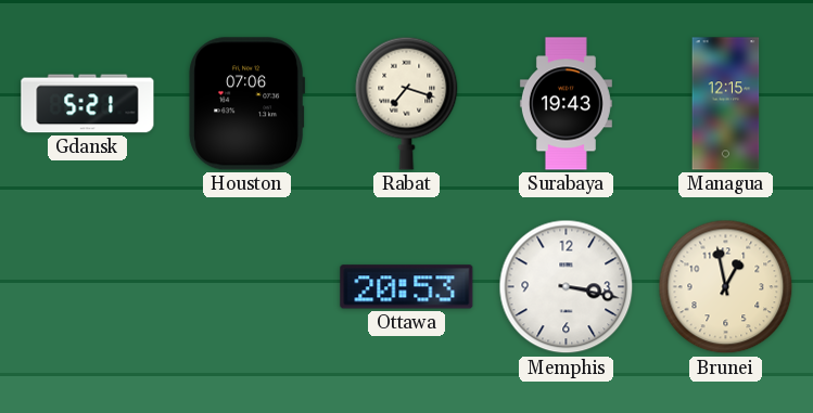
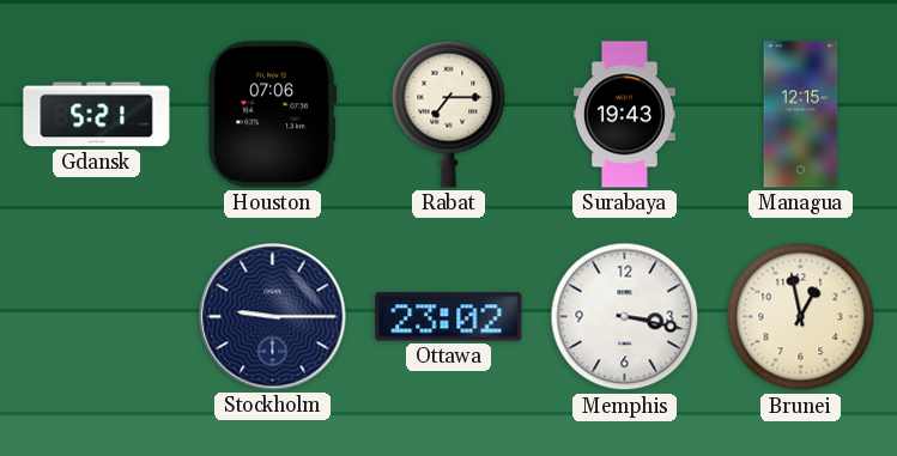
Rabat: 7:18 -> 7:15 (449, 114)
Stockholm: none -> 9:15 (273, 317)
Ottawa: 20:53 -> 23:02 (449, 317)
